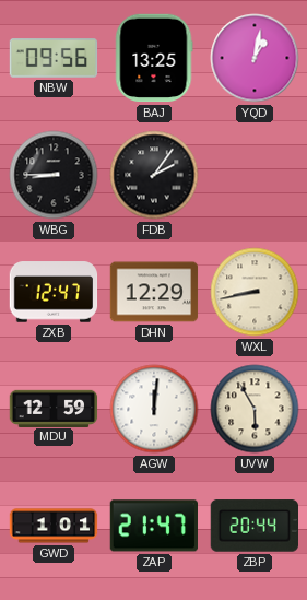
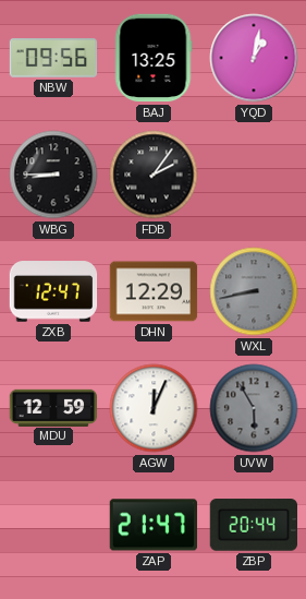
WXL dial: cream -> grey (254, 291)
AGW: 12:01 -> 12:04 (154, 408)
UVW dial: cream -> grey (254, 408)
GWD: 1:01 -> none (54, 526)
